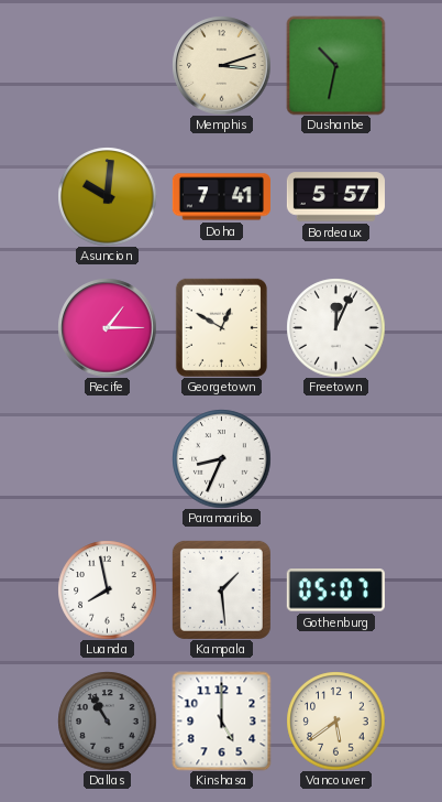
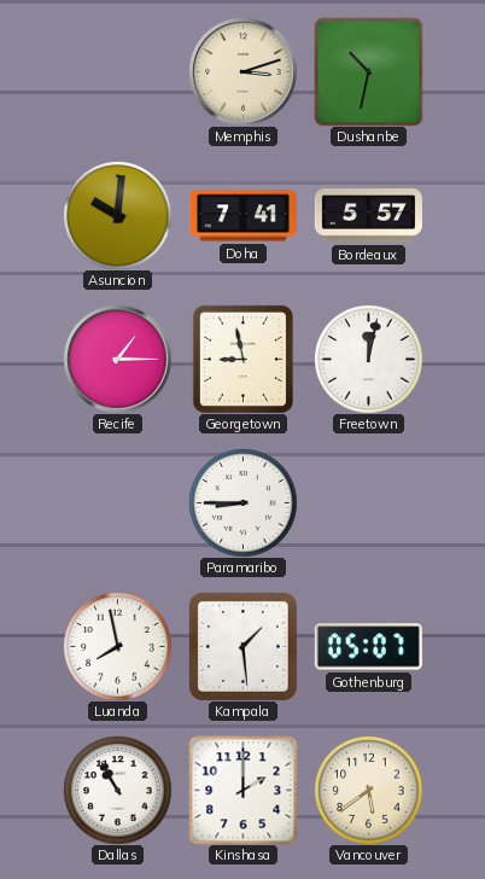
Georgetown: 12:50 -> 8:58 (242, 359)
Freetown: 12:04 -> 12:02 (368, 359)
Paramaribo: 8:34 -> 8:45 (242, 502)
Dallas dial: grey -> white (117, 790)
Kinshasa: 5:00 -> 2:00 (242, 790)
